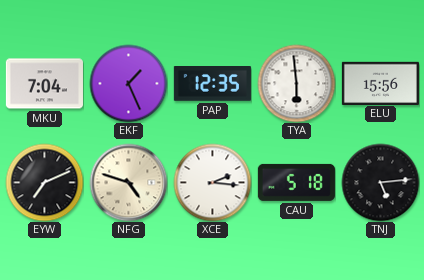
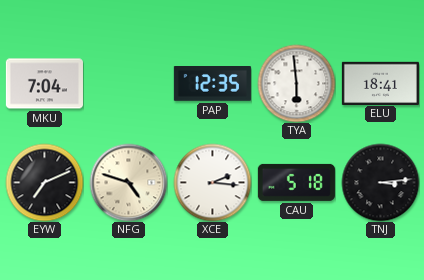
EKF: 1:26 -> none (128, 83)
ELU: 15:56 -> 18:41 (380, 83)
TNJ: 5:14 -> 3:14 (380, 182)
